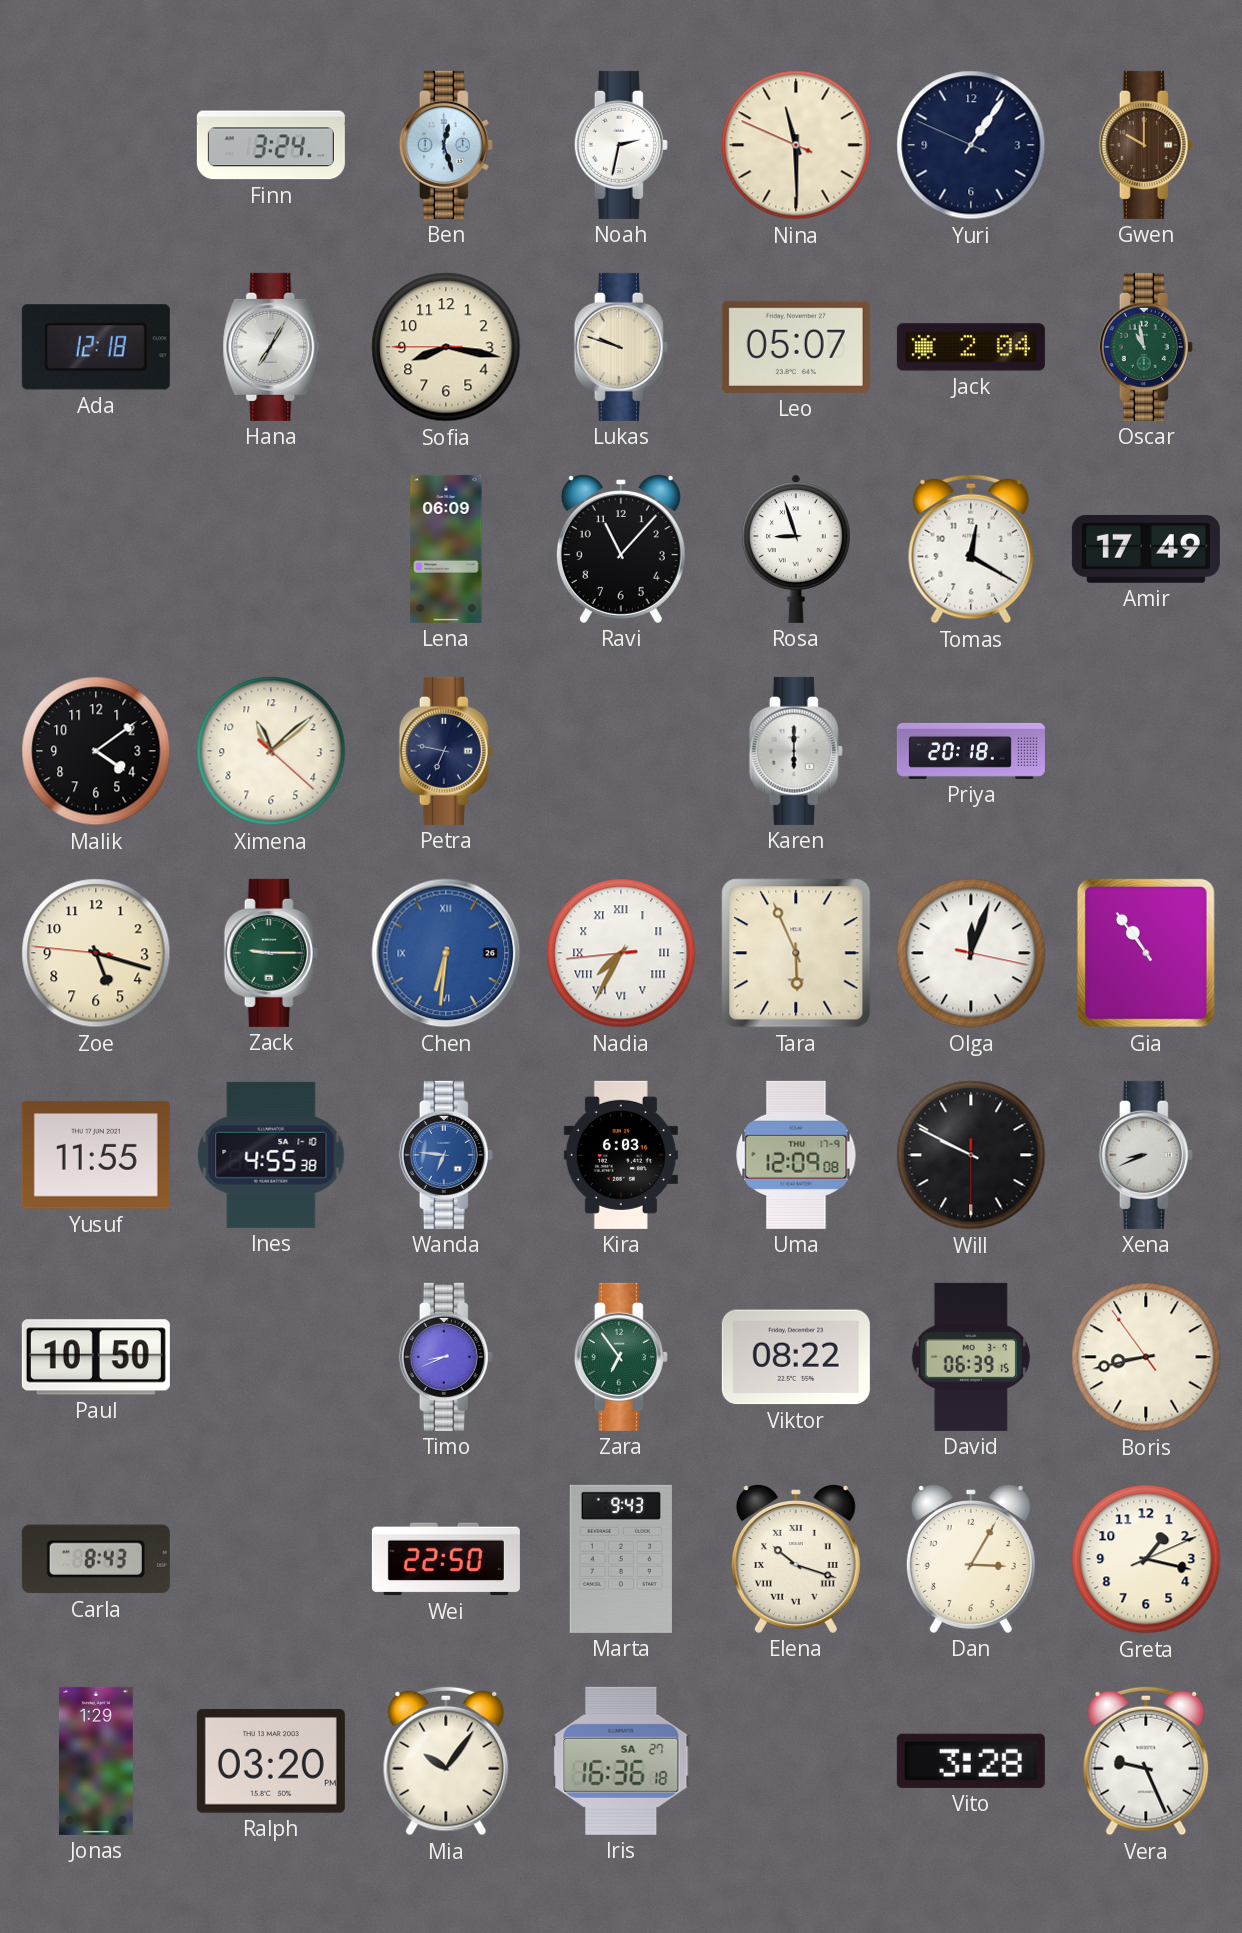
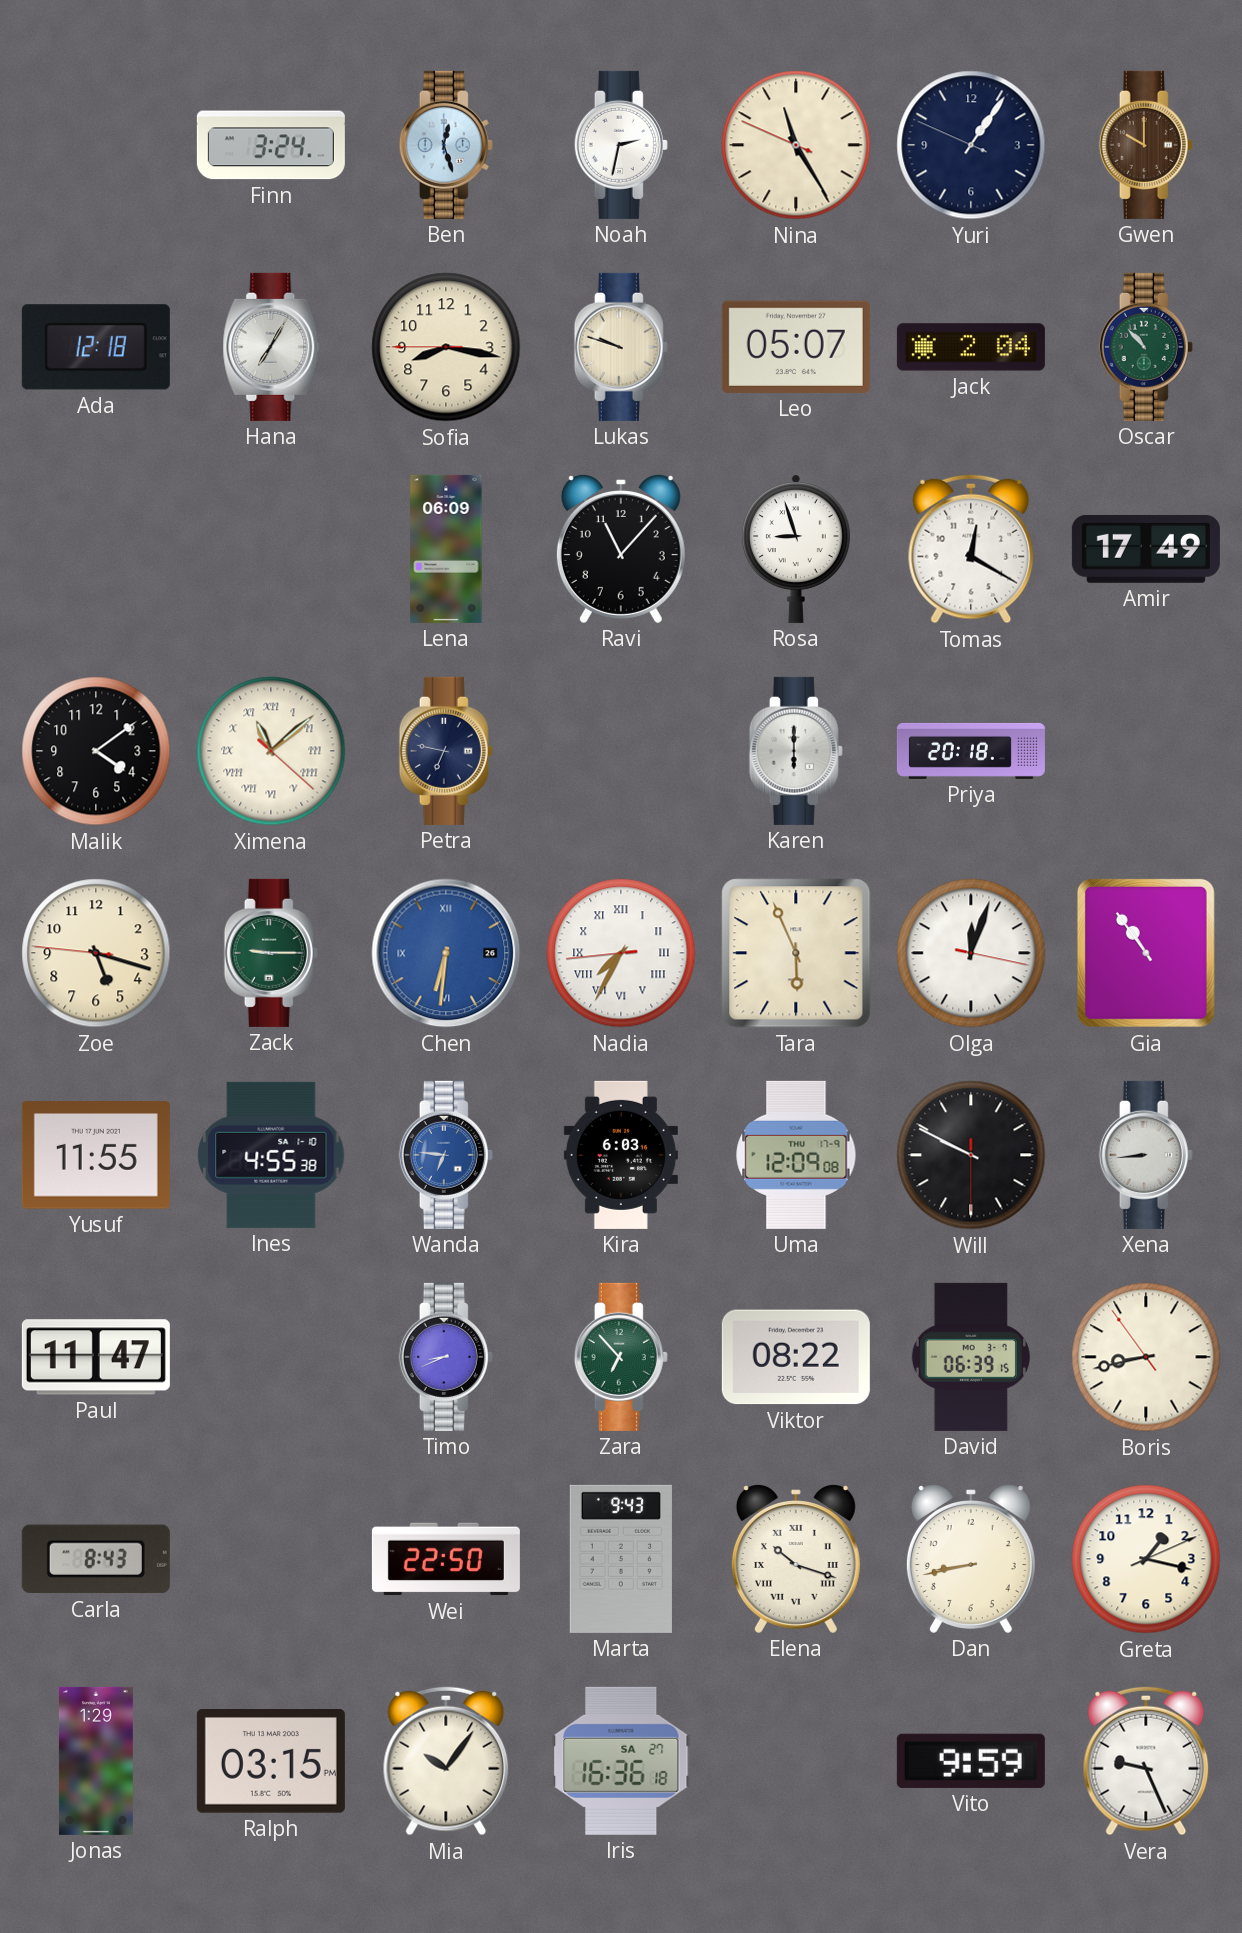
Nina: 11:29 -> 11:24 (796, 145)
Oscar: 10:58 -> 10:53 (1146, 347)
Ximena numerals: Arabic -> Roman (271, 751)
Xena: 8:41 -> 8:44 (1146, 1155)
Paul: 10:50 -> 11:47 (96, 1357)
Zara: 6:54 -> 6:53 (621, 1357)
Dan: 3:05 -> 8:43 (971, 1559)
Ralph: 03:20 -> 03:15 (271, 1762)
Vito: 3:28 -> 9:59 (971, 1761)
